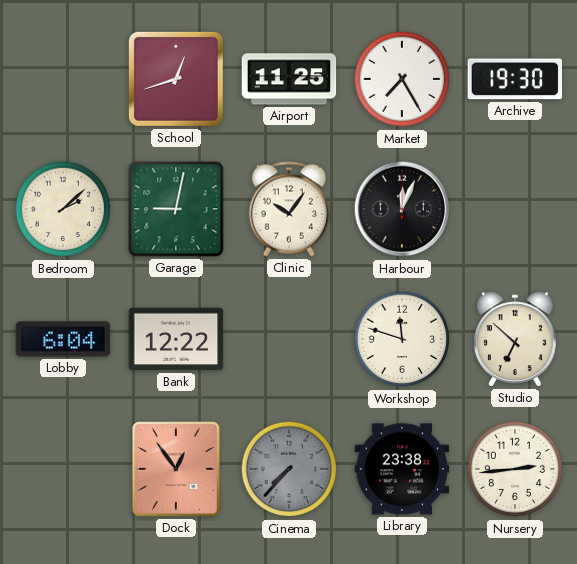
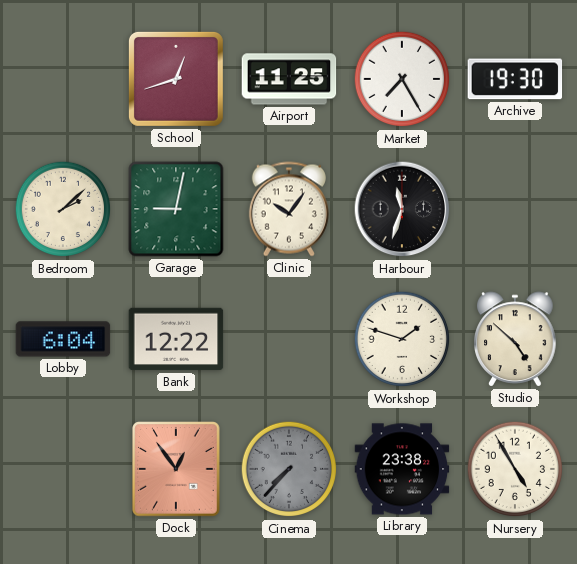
Harbour: 12:04 -> 11:33 (402, 209)
Workshop: 11:48 -> 1:48 (402, 339)
Studio: 6:52 -> 4:52 (515, 339)
Nursery: 2:44 -> 4:55 (515, 469)
